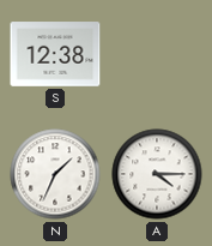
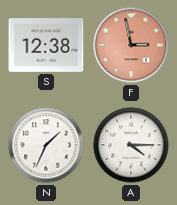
F: none -> 2:58 (131, 45)
